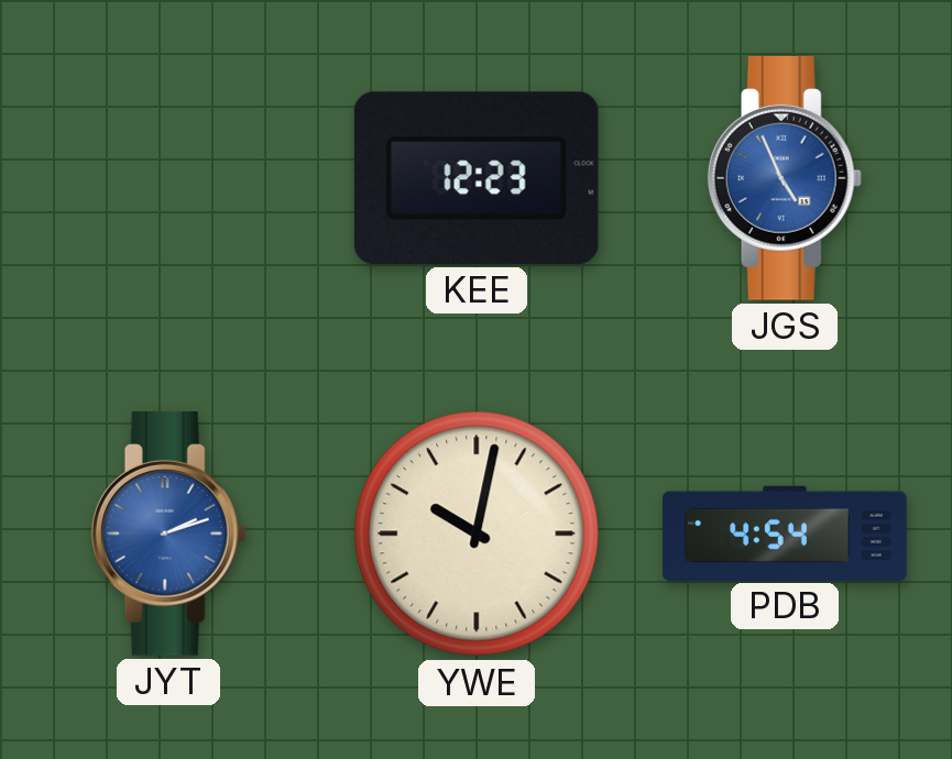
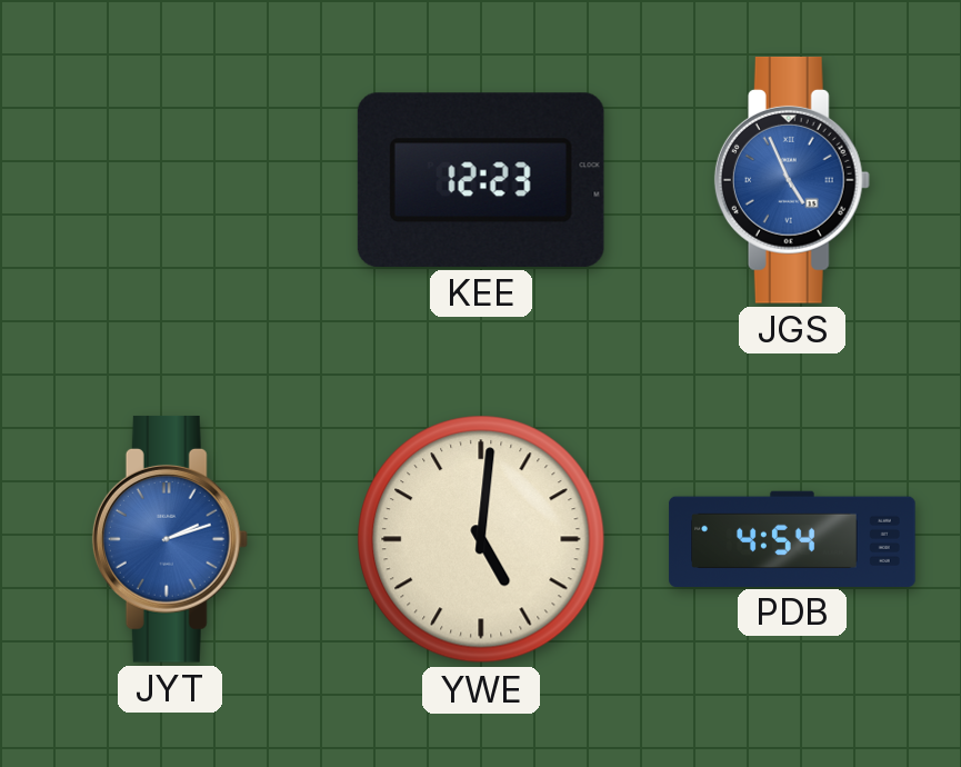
YWE: 10:02 -> 5:01 (481, 539)
